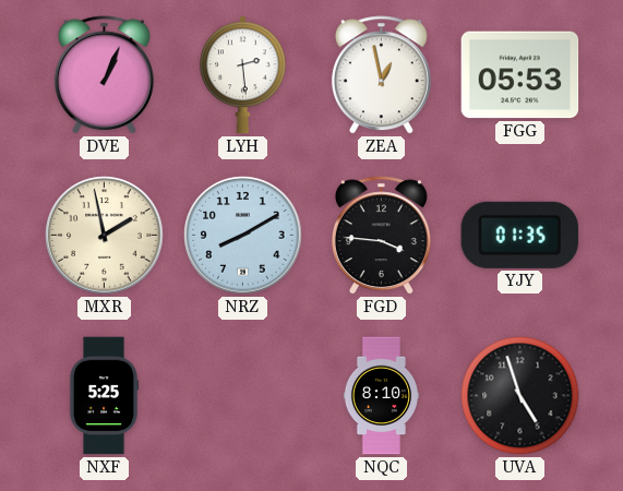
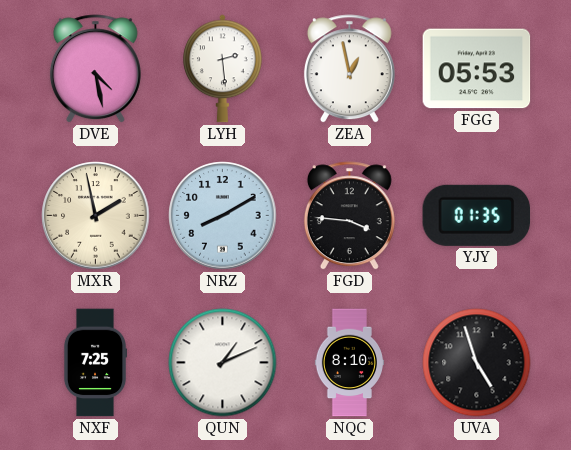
DVE: 1:04 -> 4:28 (95, 69)
NXF: 5:25 -> 7:25 (95, 363)
QUN: none -> 1:11 (223, 363)
